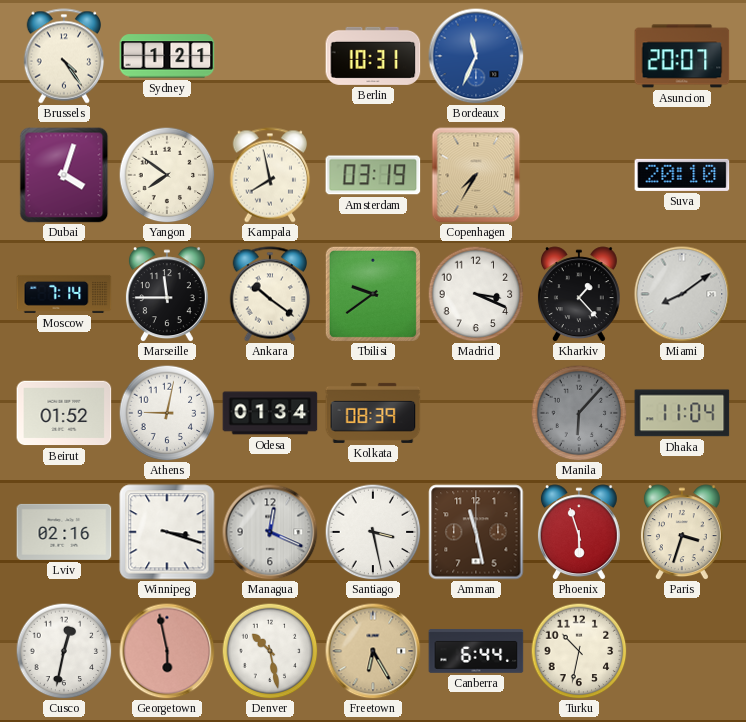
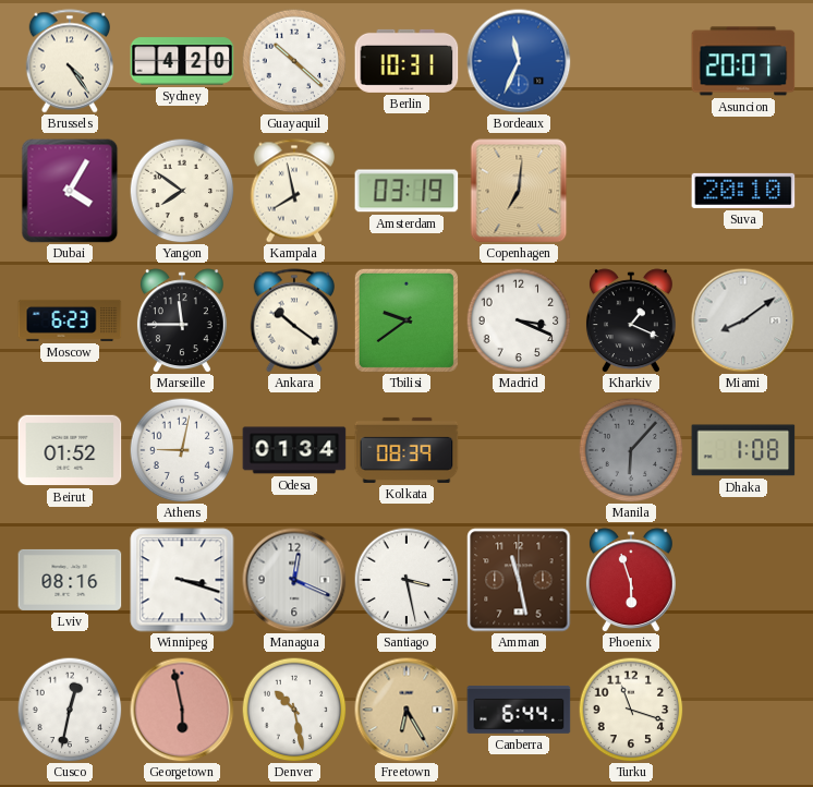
Sydney: 1:21 -> 4:20 (182, 61)
Guayaquil: none -> 10:22 (294, 61)
Dubai: 4:03 -> 4:05 (70, 191)
Copenhagen: 7:35 -> 7:01 (519, 191)
Moscow: 7:14 -> 6:23 (70, 320)
Kharkiv: 1:23 -> 1:19 (631, 320)
Dhaka: 11:04 -> 1:08 (743, 450)
Lviv: 02:16 -> 08:16 (70, 580)
Paris: 3:33 -> none (682, 532)
Turku: 10:32 -> 11:18 (631, 710)
